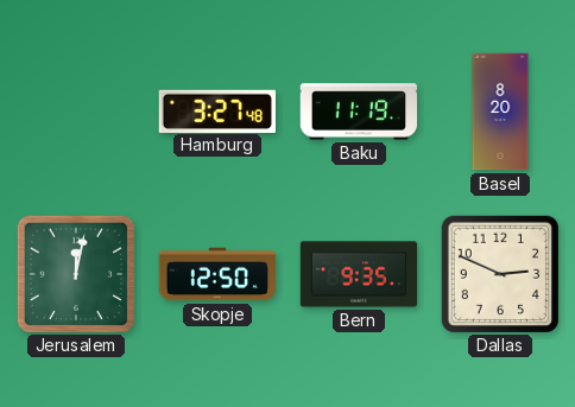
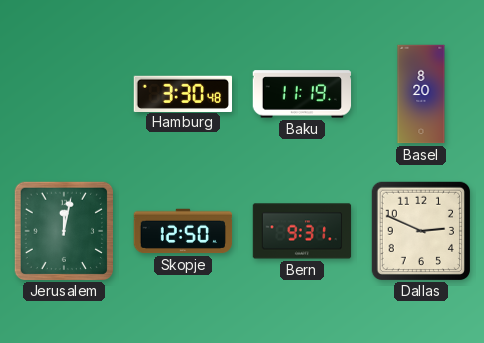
Hamburg: 3:27 -> 3:30 (182, 93)
Bern: 9:35 -> 9:31 (302, 231)
